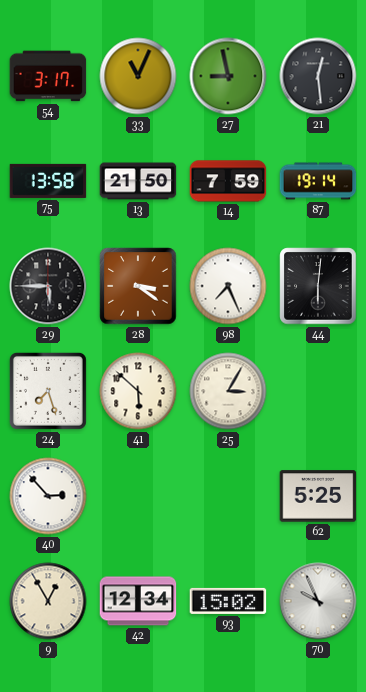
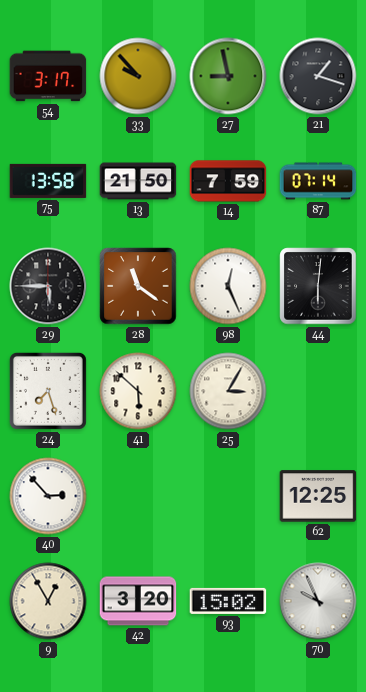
33: 11:04 -> 9:53 (138, 76)
21: 12:29 -> 1:18 (318, 76)
87: 19:14 -> 07:14 (318, 181)
28: 3:21 -> 11:21 (138, 286)
98: 7:26 -> 12:26 (228, 286)
62: 5:25 -> 12:25 (318, 496)
42: 12:34 -> 3:20 (138, 601)
